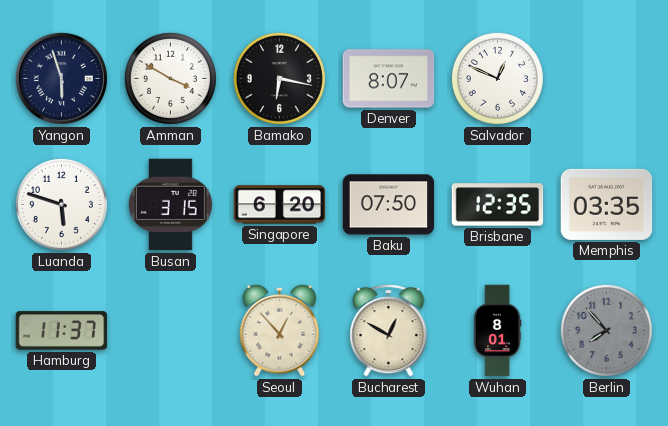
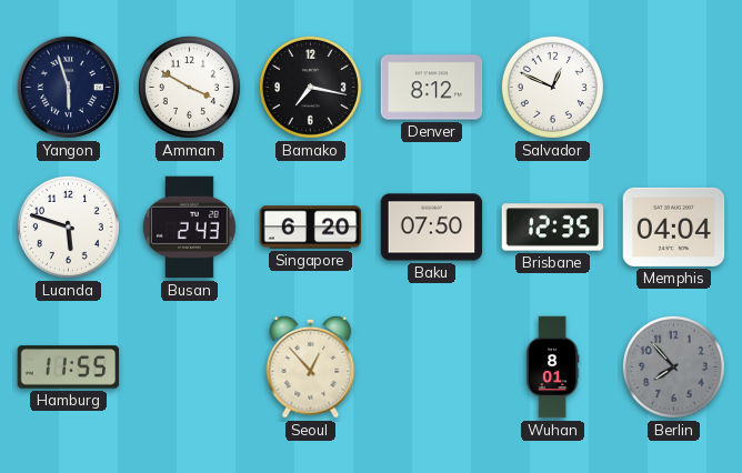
Bamako: 6:17 -> 7:17 (310, 87)
Denver: 8:07 -> 8:12 (432, 88)
Busan: 3:15 -> 2:43 (189, 228)
Memphis: 03:35 -> 04:04 (674, 227)
Hamburg: 11:37 -> 11:55 (69, 368)
Bucharest: 12:50 -> none (389, 331)
